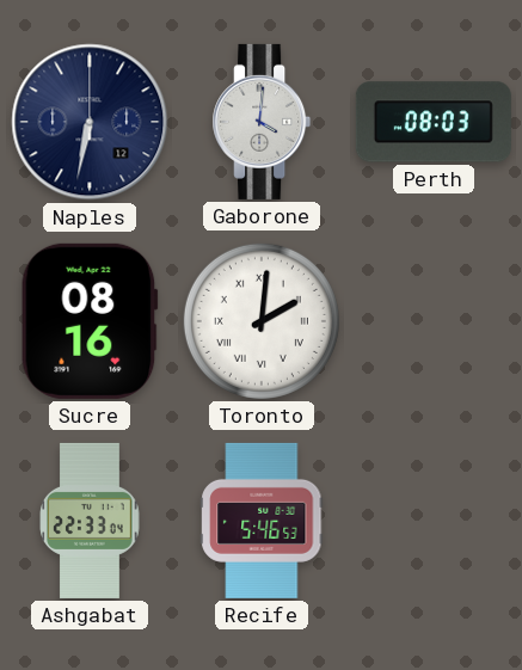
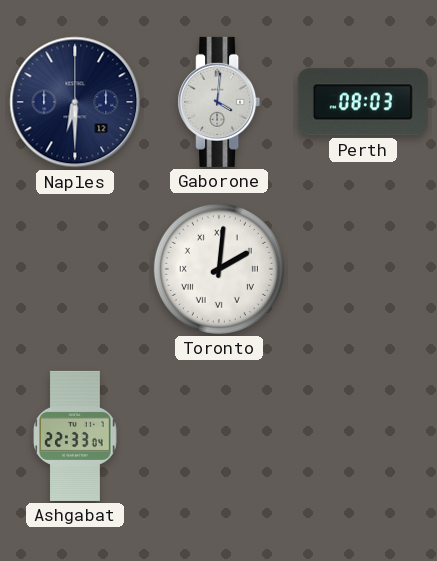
Naples: 6:32 -> 6:30 (75, 102)
Sucre: 08:16 -> none (90, 321)
Recife: 5:46 -> none (262, 521)
